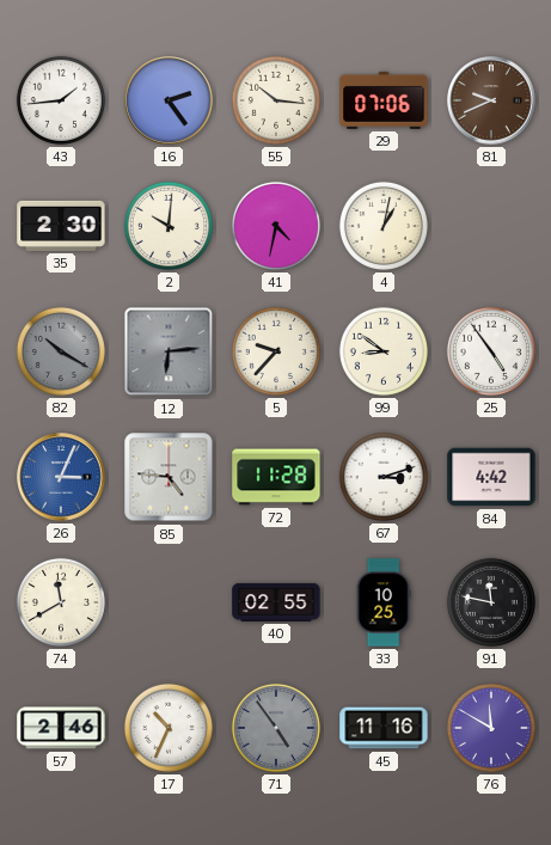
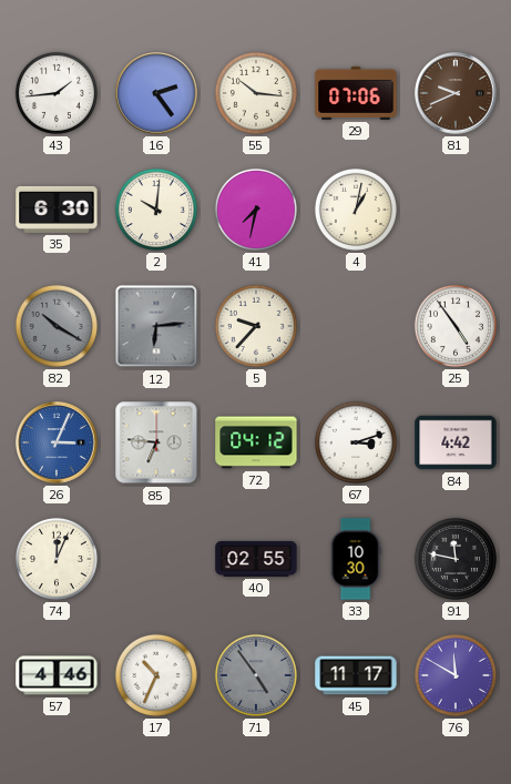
35: 2:30 -> 6:30 (57, 210)
41: 4:32 -> 7:32 (256, 210)
99: 8:51 -> none (384, 351)
85: 4:46 -> 6:46 (156, 442)
72: 11:28 -> 04:12 (256, 442)
74: 11:40 -> 12:04 (57, 559)
33: 10:25 -> 10:30 (356, 559)
57: 2:46 -> 4:46 (57, 675)
45: 11:16 -> 11:17 (356, 675)
